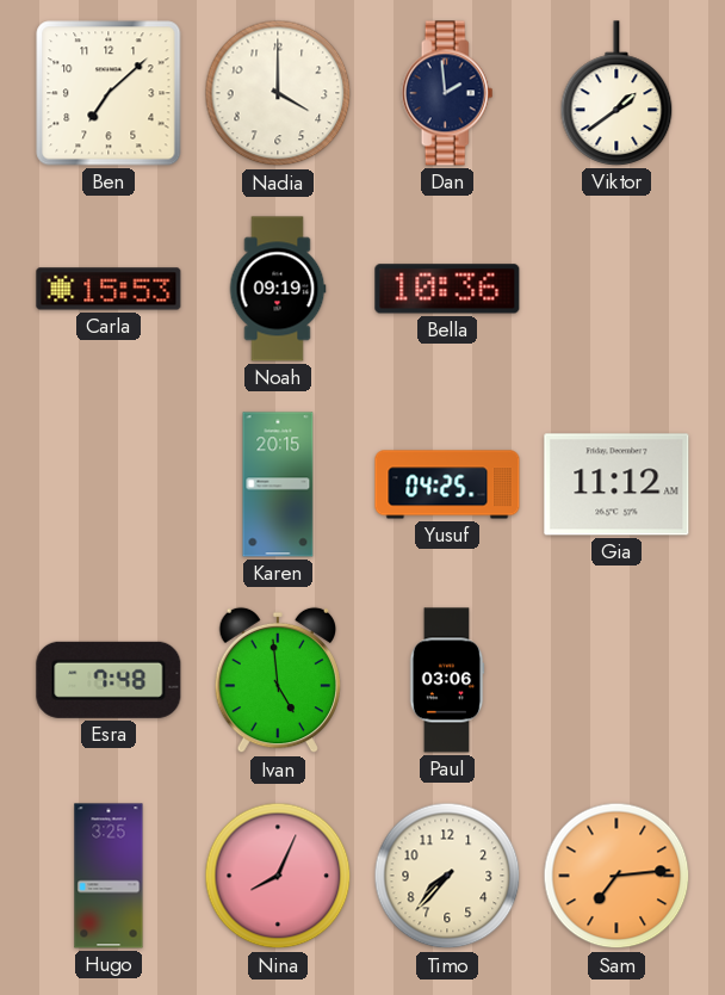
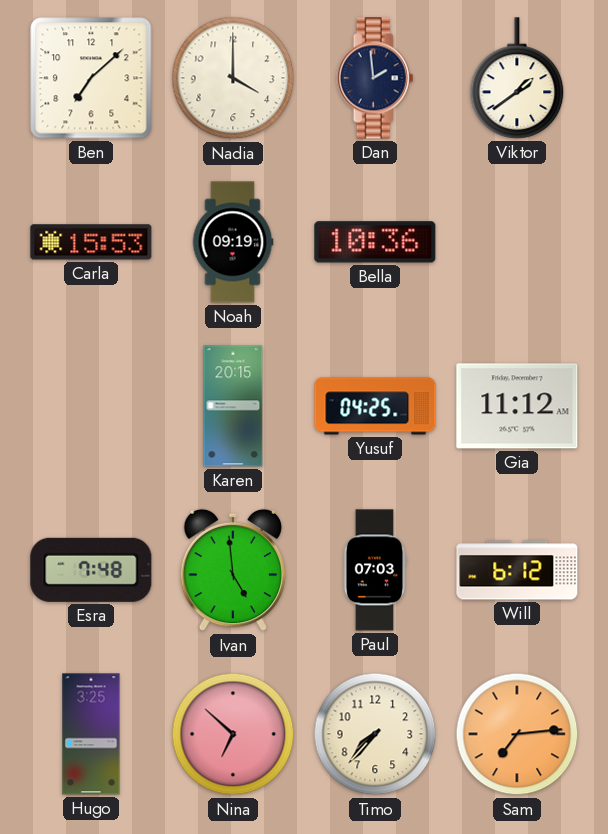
Paul: 03:06 -> 07:03 (375, 570)
Will: none -> 6:12 (517, 570)
Nina: 8:04 -> 6:52 (233, 734)
